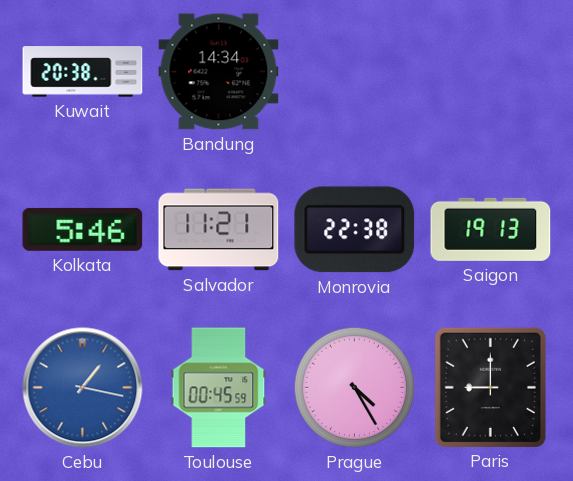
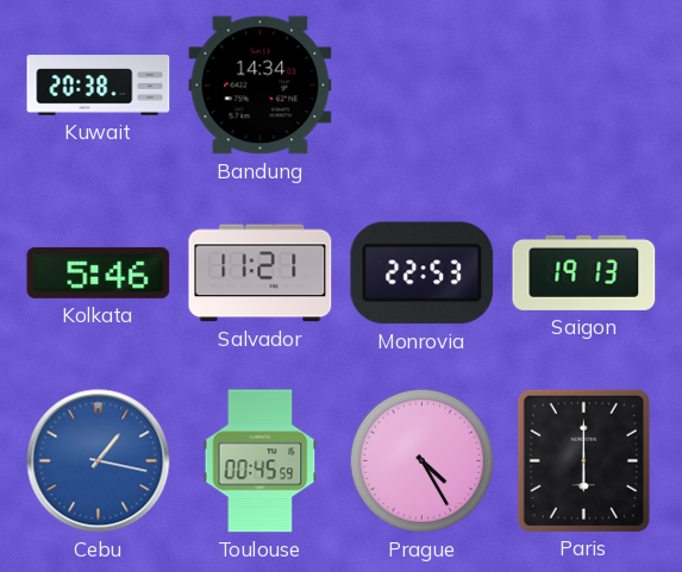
Monrovia: 22:38 -> 22:53 (423, 274)
Paris: 9:00 -> 6:00 (583, 460)
